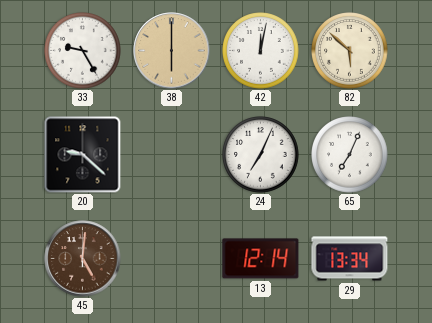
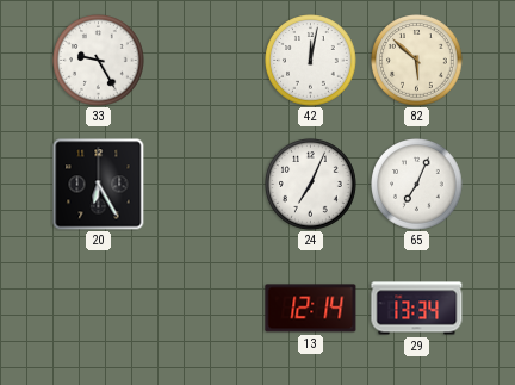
38: 6:00 -> none (172, 51)
20: 9:22 -> 6:25 (99, 185)
45: 5:01 -> none (83, 259)
